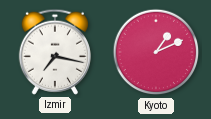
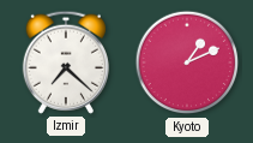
Izmir: 7:17 -> 7:22 (66, 62)
